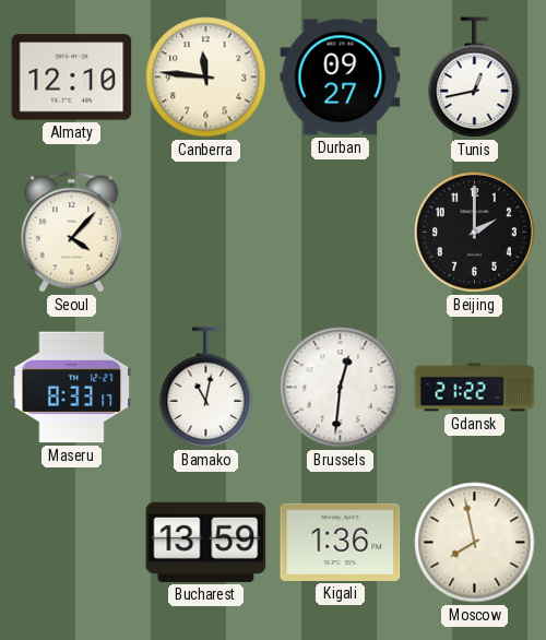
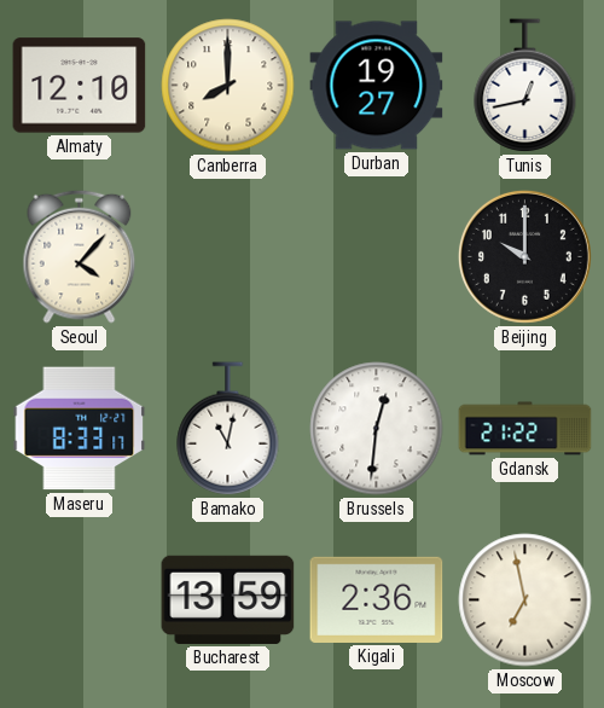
Canberra: 11:46 -> 8:00 (228, 86)
Durban: 09:27 -> 19:27 (377, 86)
Beijing: 2:00 -> 10:00 (524, 256)
Kigali: 1:36 -> 2:36 (377, 599)
Moscow: 7:58 -> 6:58 (525, 600)
